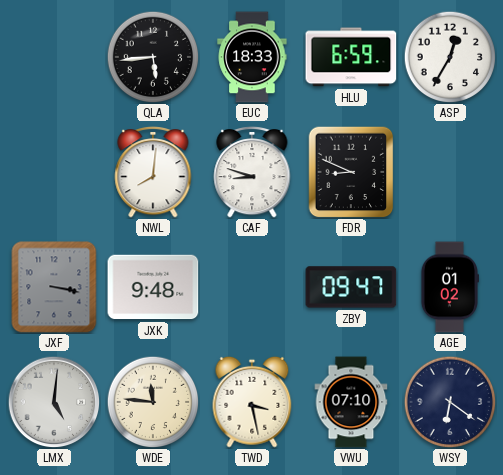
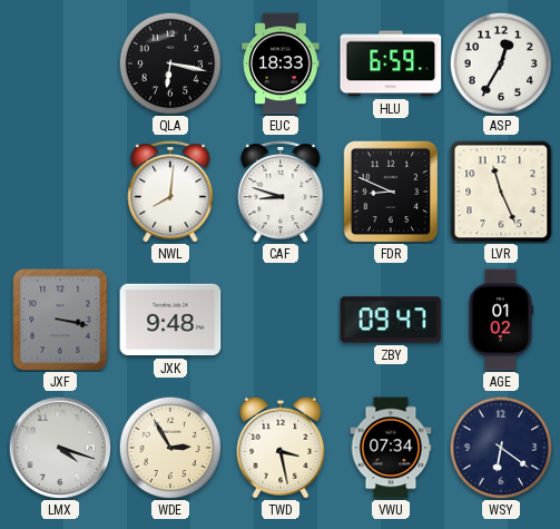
QLA: 5:44 -> 6:17 (170, 63)
LVR: none -> 11:26 (501, 192)
LMX: 5:01 -> 4:18 (60, 448)
WDE: 11:46 -> 2:55 (170, 448)
VWU: 07:10 -> 07:34 (391, 448)
